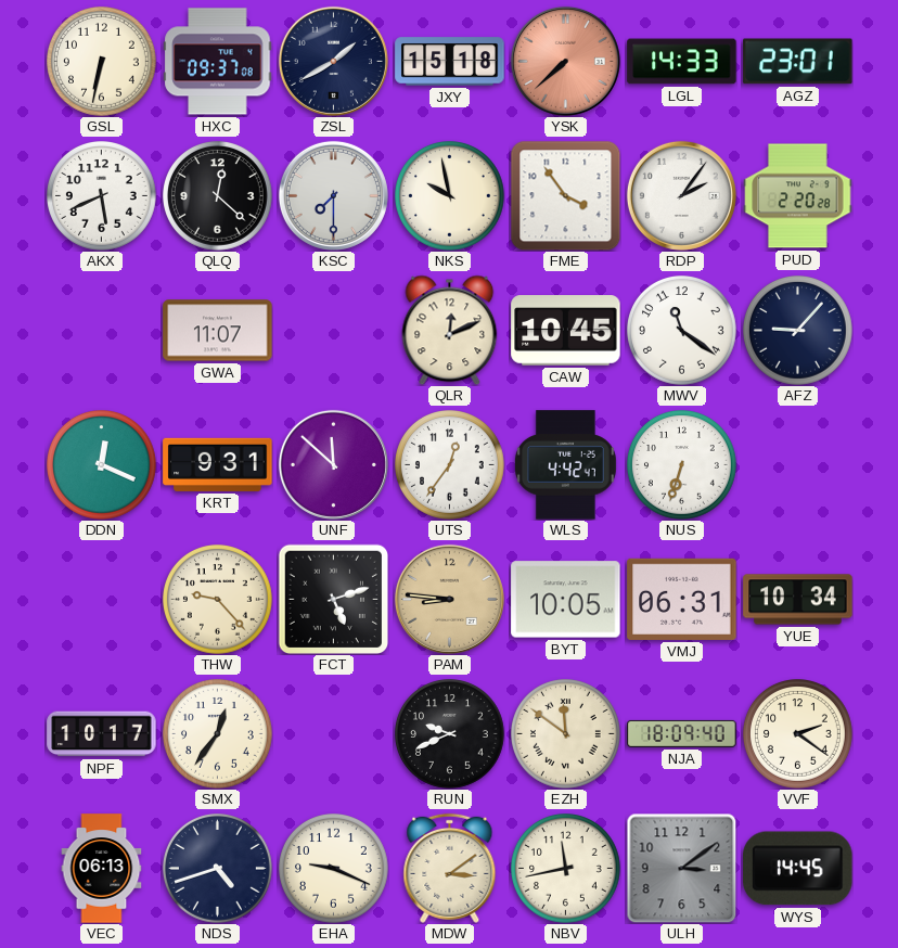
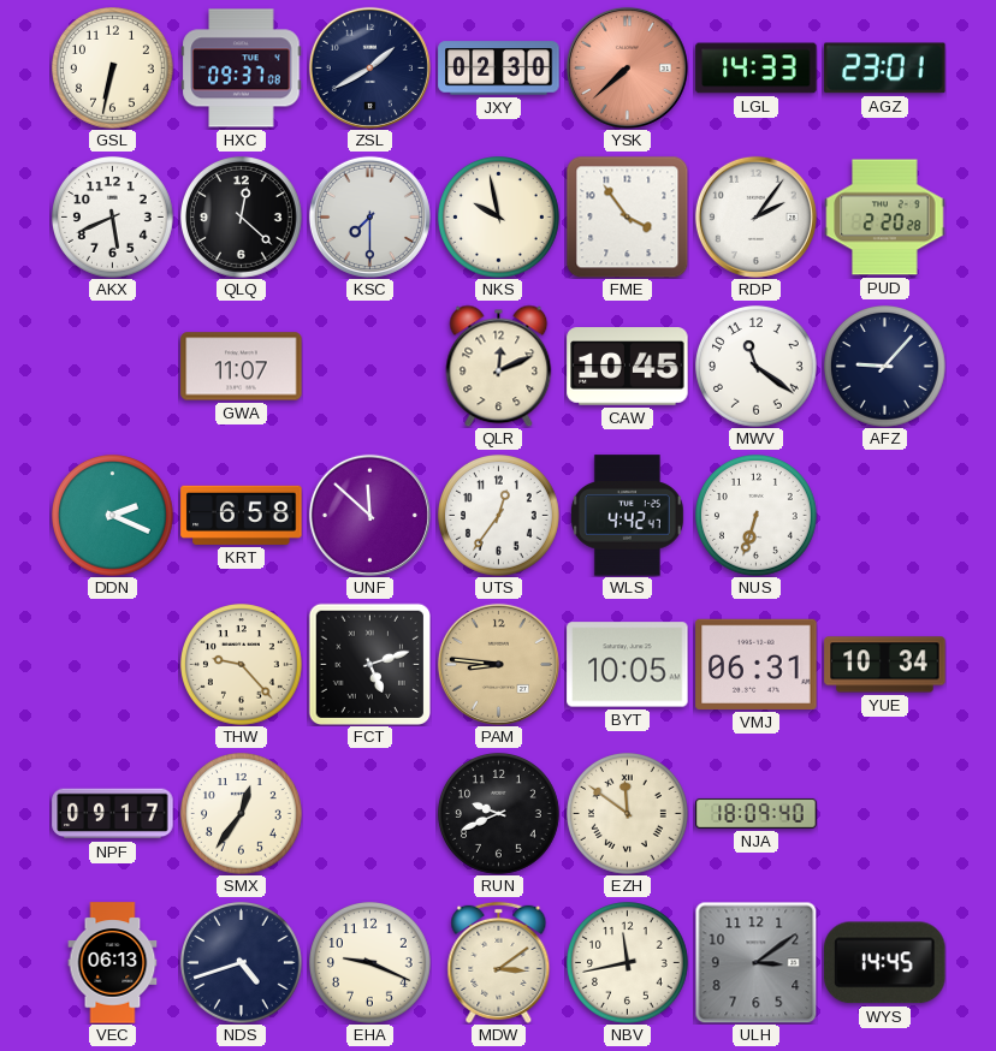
JXY: 15:18 -> 02:30 (499, 69)
DDN: 12:19 -> 2:19 (113, 516)
KRT: 9:31 -> 6:58 (242, 515)
NPF: 10:17 -> 09:17 (113, 814)
VVF: 2:21 -> none (798, 734)
